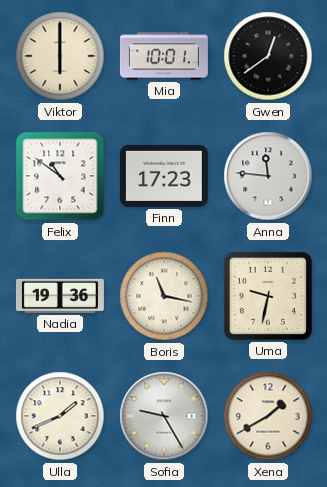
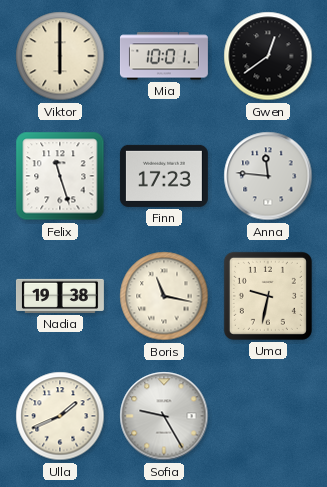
Felix: 10:51 -> 11:27 (60, 176)
Nadia: 19:36 -> 19:38 (60, 296)
Xena: 1:40 -> none (268, 416)
